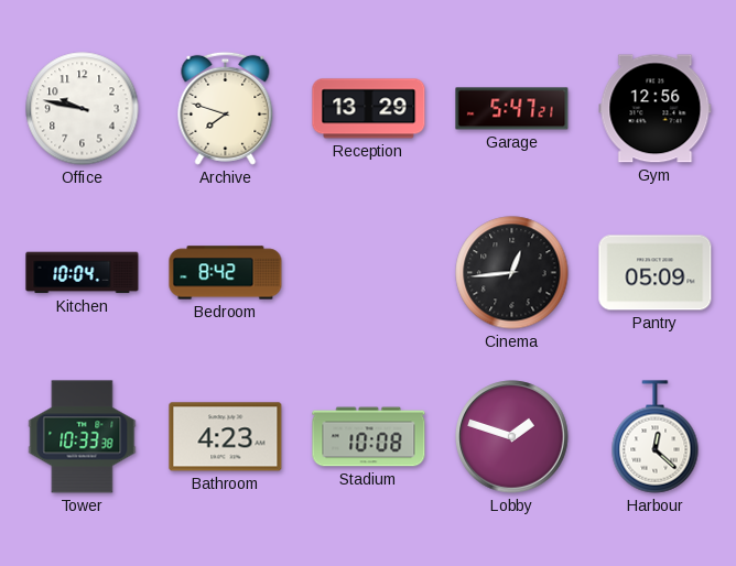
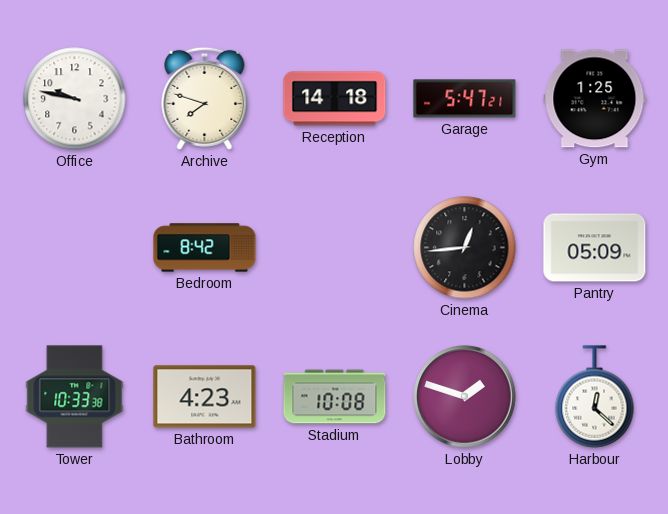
Reception: 13:29 -> 14:18 (335, 99)
Gym: 12:56 -> 1:25 (595, 99)
Kitchen: 10:04 -> none (83, 273)
